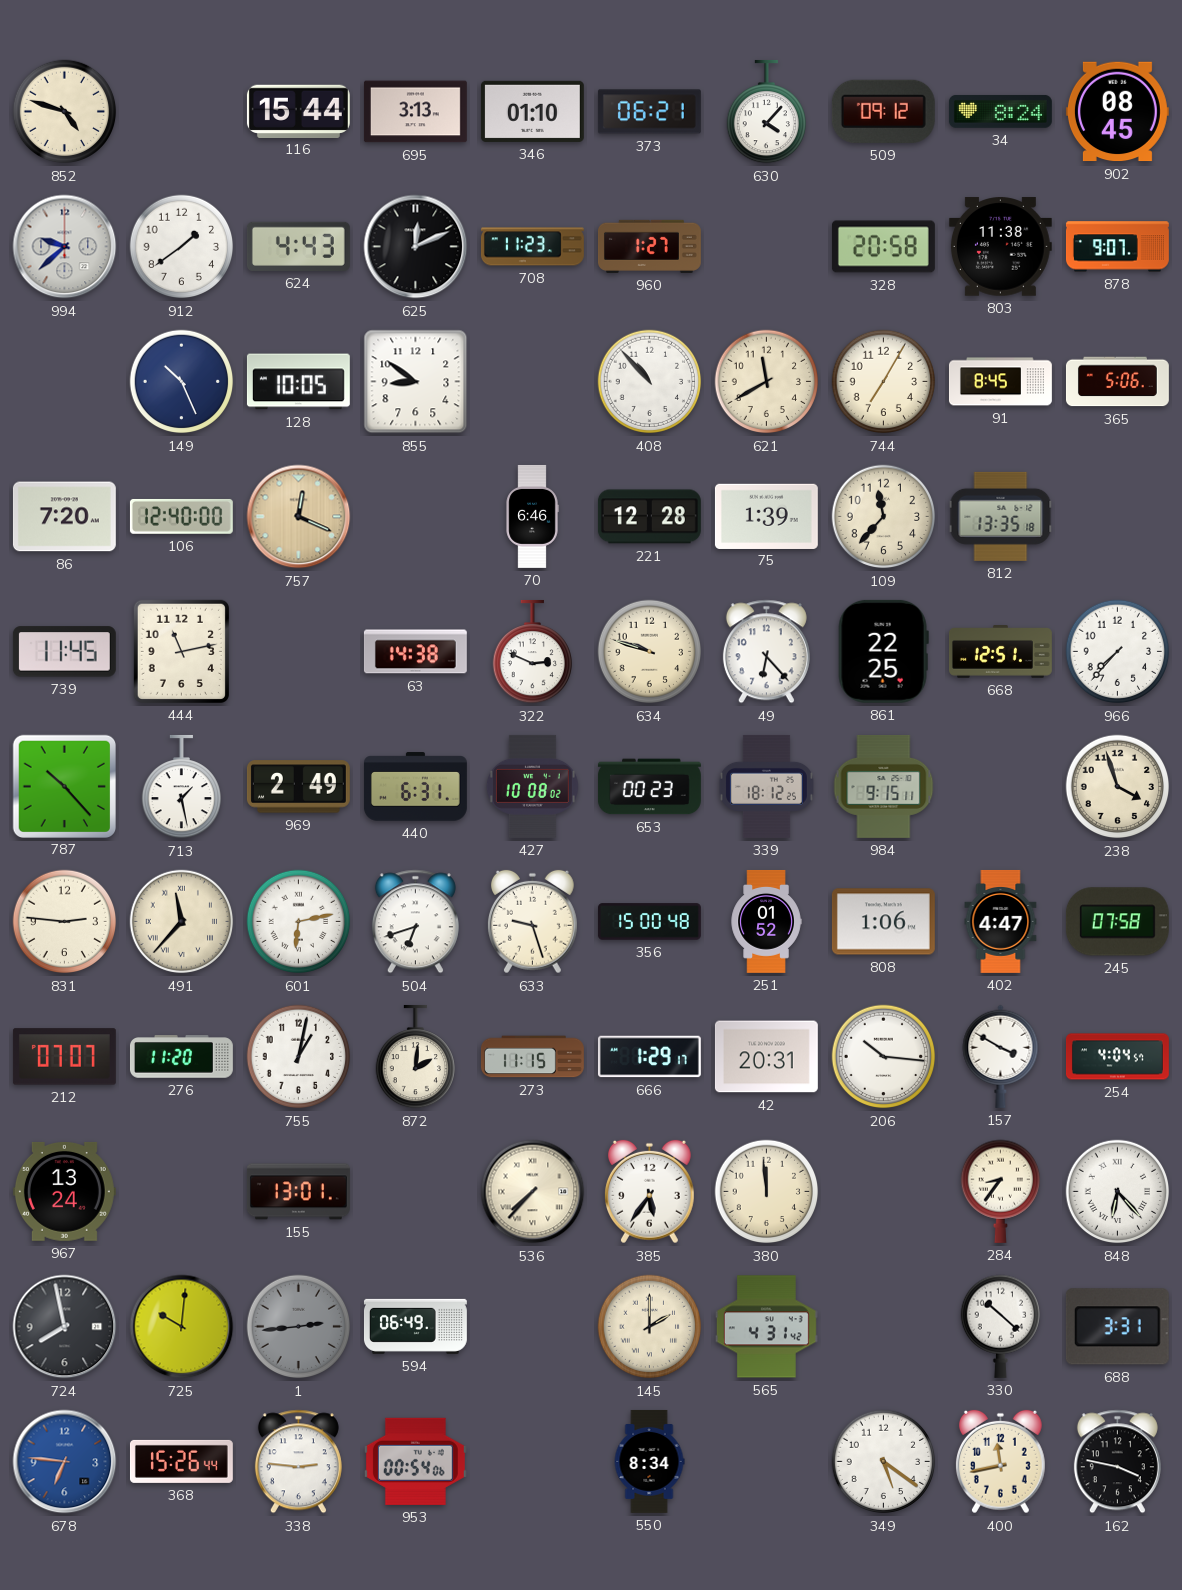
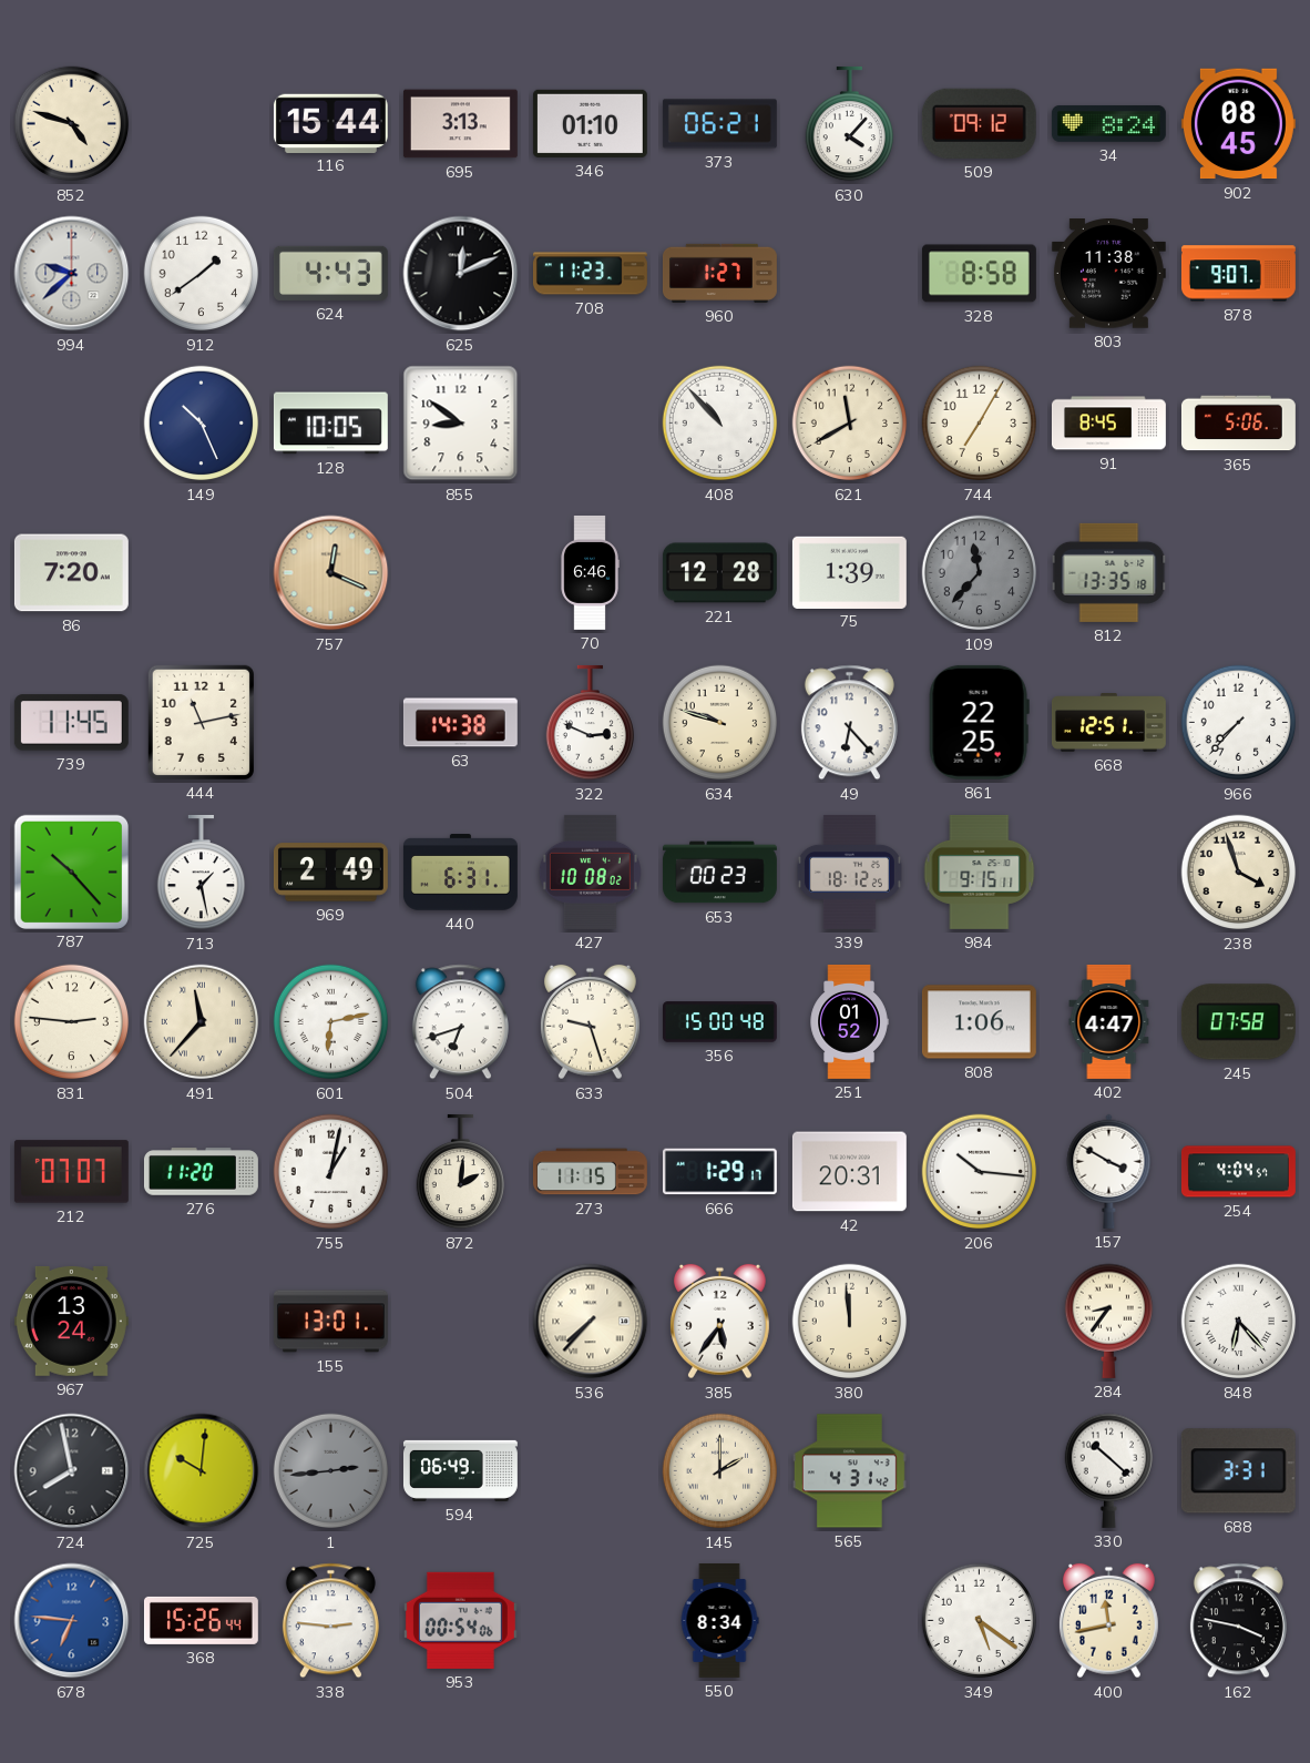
328: 20:58 -> 8:58 (979, 274)
106: 12:40 -> none (181, 516)
109 dial: cream -> grey (980, 573)
